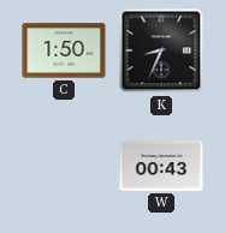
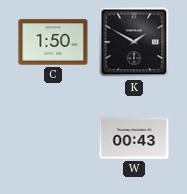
K: 8:34 -> 1:50 (134, 42)
